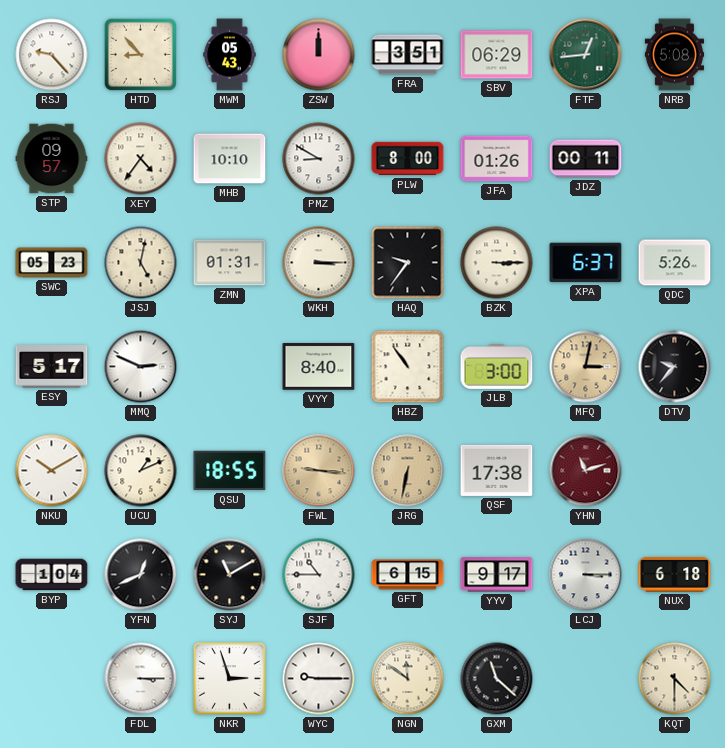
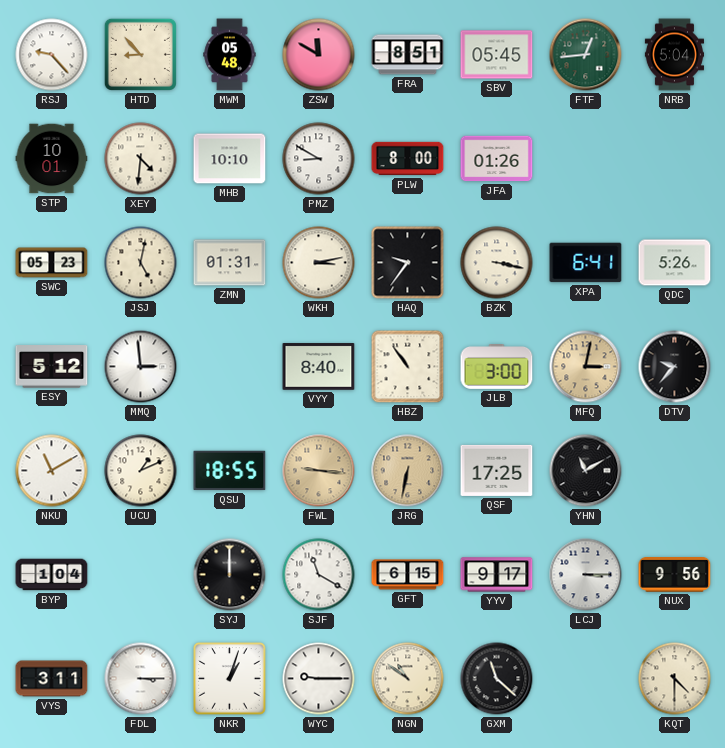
MWM: 05:43 -> 05:48 (230, 55)
ZSW: 12:00 -> 11:50 (319, 55)
FRA: 3:51 -> 8:51 (408, 55)
SBV: 06:29 -> 05:45 (497, 55)
NRB: 5:08 -> 5:04 (674, 55)
STP: 09:57 -> 10:01 (52, 159)
XEY: 4:36 -> 4:31 (141, 159)
JDZ: 00:11 -> none (586, 159)
WKH: 3:15 -> 3:13 (319, 263)
BZK: 3:15 -> 3:17 (497, 263)
XPA: 6:37 -> 6:41 (586, 263)
ESY: 5:17 -> 5:12 (52, 367)
MMQ: 2:49 -> 2:59 (141, 367)
NKU: 10:10 -> 11:10 (52, 471)
QSF: 17:38 -> 17:25 (497, 470)
YHN: 11:12 -> 11:10 (586, 471)
YHN dial: burgundy -> black (586, 471)
YFN: 12:41 -> none (141, 575)
SYJ: 11:10 -> 12:00 (230, 575)
SJF: 10:45 -> 11:20 (319, 575)
NUX: 6:18 -> 9:56 (675, 575)
VYS: none -> 3:11 (52, 679)
NKR: 2:57 -> 1:03 (230, 679)
NGN: 11:51 -> 10:51 (408, 679)
